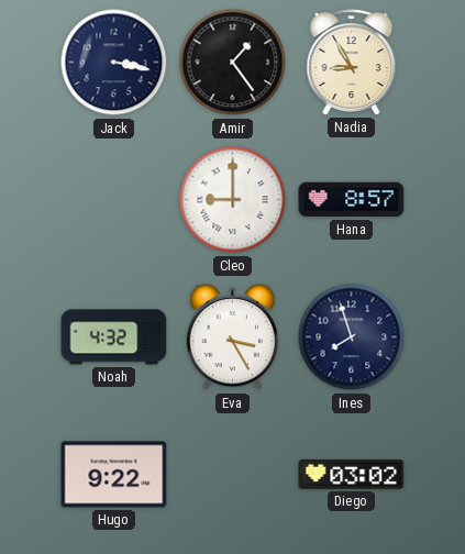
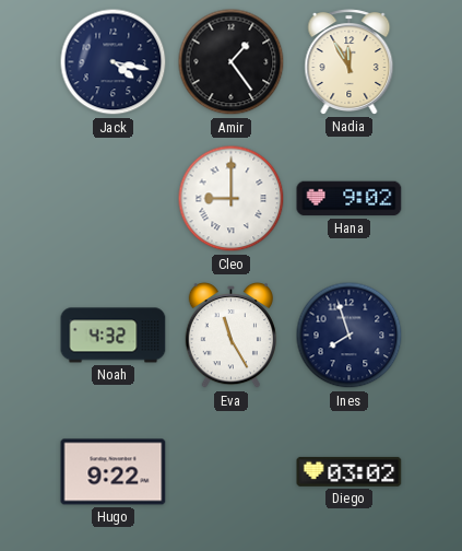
Jack: 3:17 -> 4:17 (114, 62)
Nadia: 8:55 -> 11:55 (350, 62)
Hana: 8:57 -> 9:02 (350, 199)
Eva: 3:25 -> 11:25 (230, 336)
